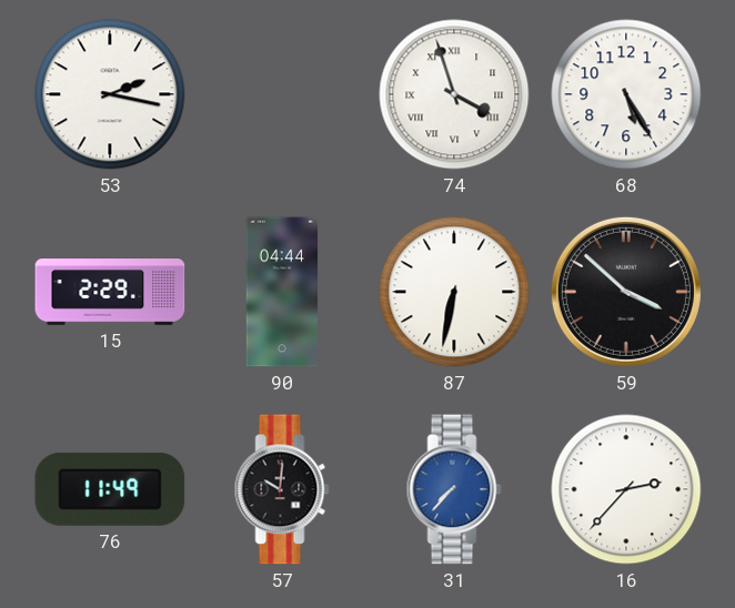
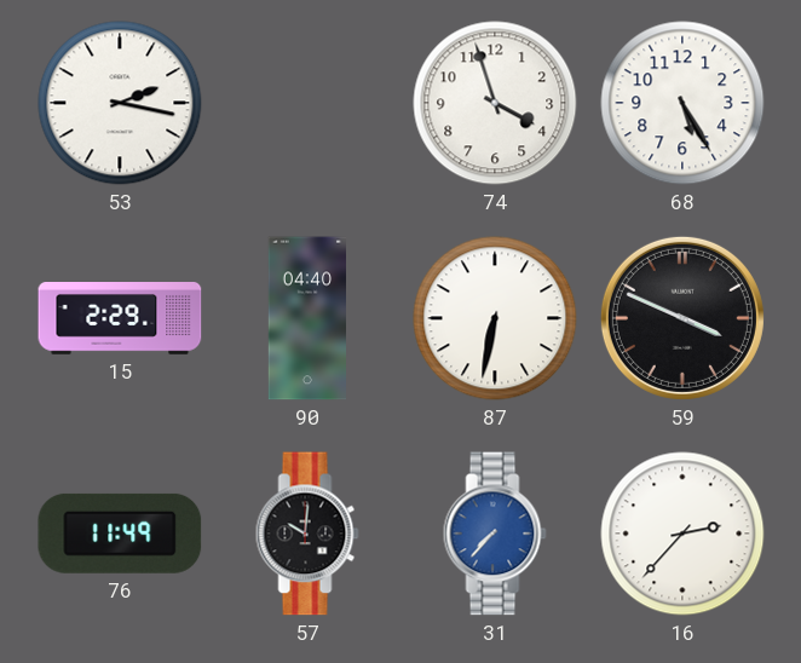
74 numerals: Roman -> Arabic (495, 103)
90: 04:44 -> 04:40 (306, 318)
59: 3:52 -> 3:49 (682, 318)
